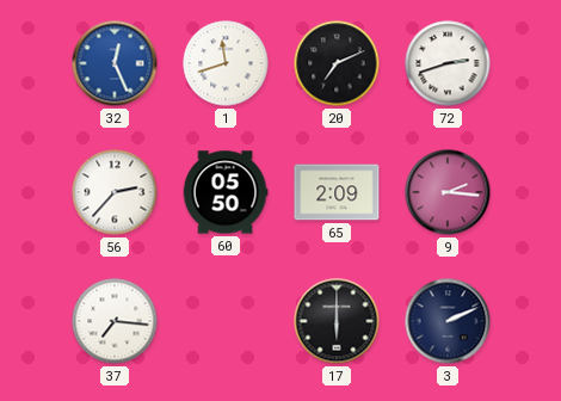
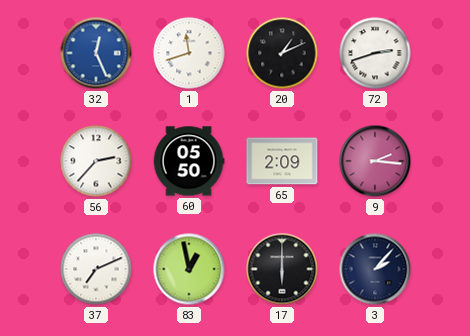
20: 7:11 -> 1:11 (282, 53)
37: 7:16 -> 7:11 (96, 269)
83: none -> 12:58 (189, 269)
3: 2:11 -> 2:07 (375, 269)
